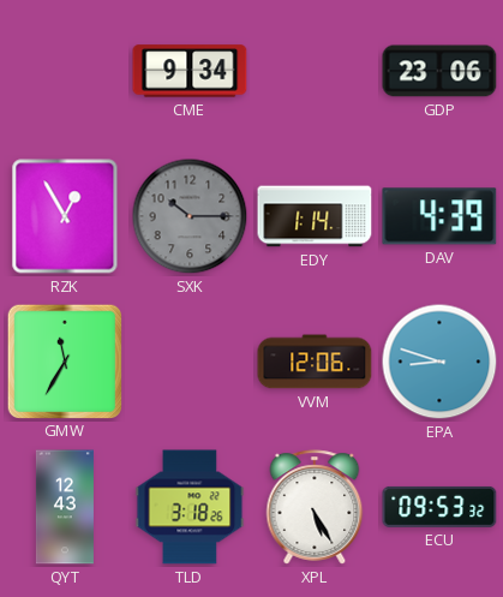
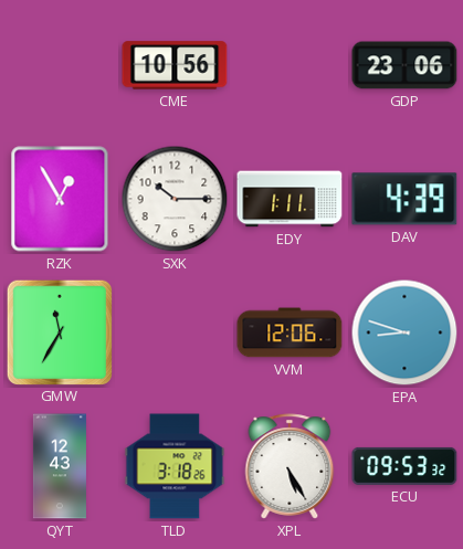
CME: 9:34 -> 10:56 (175, 65)
SXK dial: grey -> white (175, 199)
EDY: 1:14 -> 1:11 (290, 199)
